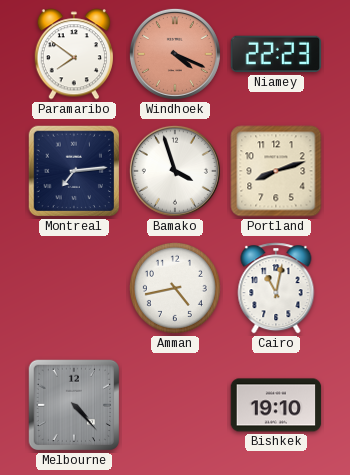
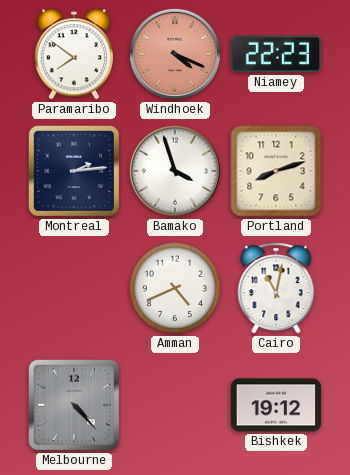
Montreal: 7:14 -> 2:14 (74, 171)
Amman: 4:43 -> 4:41 (175, 288)
Bishkek: 19:10 -> 19:12 (276, 405)
